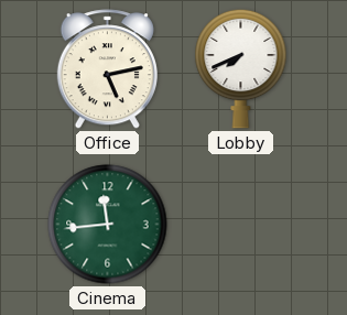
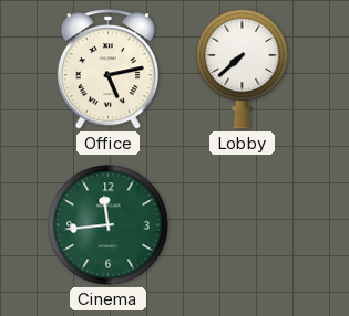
Lobby: 7:41 -> 7:38 (243, 69)
